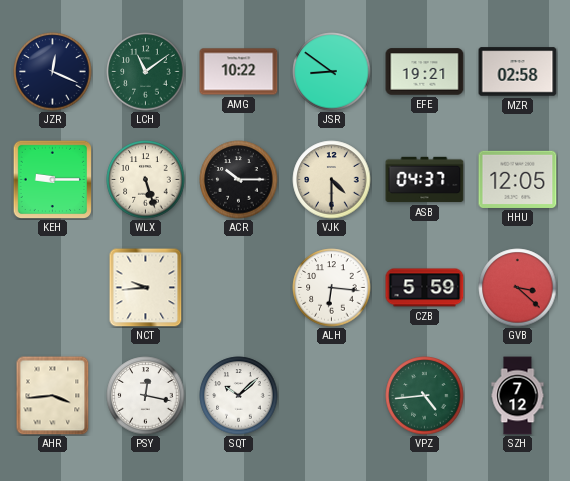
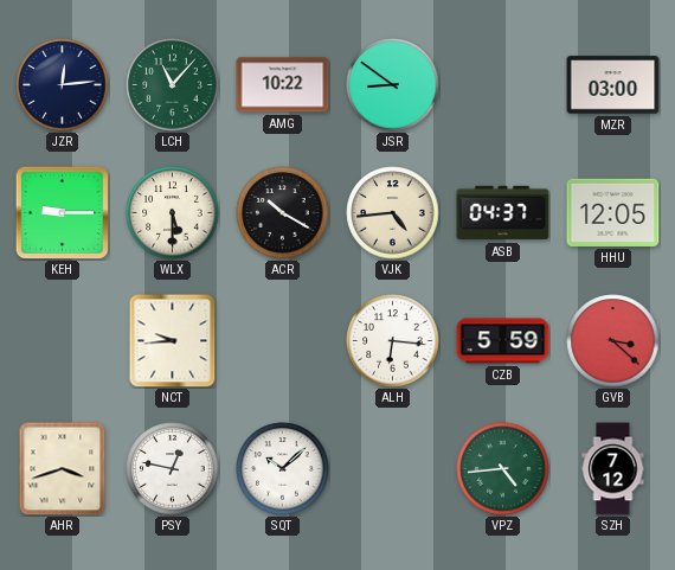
JZR: 12:19 -> 12:14 (63, 85)
LCH: 11:09 -> 11:07 (173, 85)
EFE: 19:21 -> none (425, 72)
MZR: 02:58 -> 03:00 (613, 85)
WLX: 5:27 -> 5:30 (173, 213)
ACR: 10:15 -> 10:20 (283, 213)
VJK: 4:30 -> 4:44 (393, 213)
AHR: 3:44 -> 3:42 (63, 469)
PSY: 12:17 -> 12:47 (173, 469)
